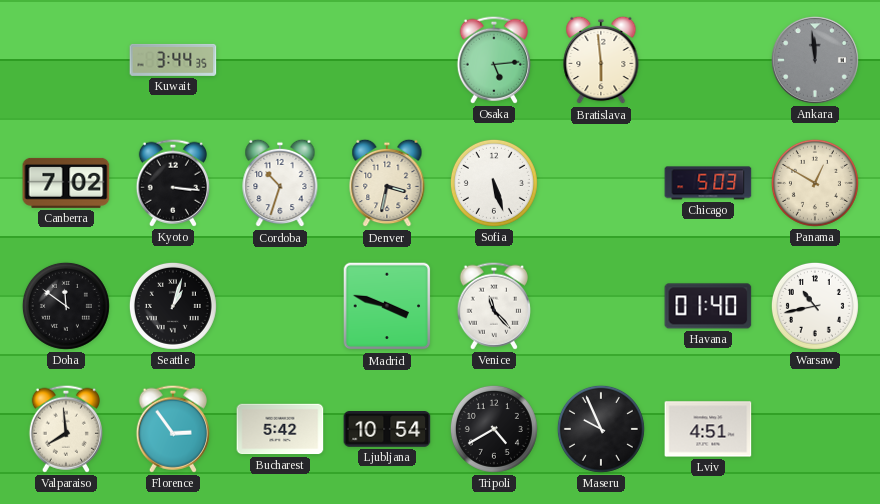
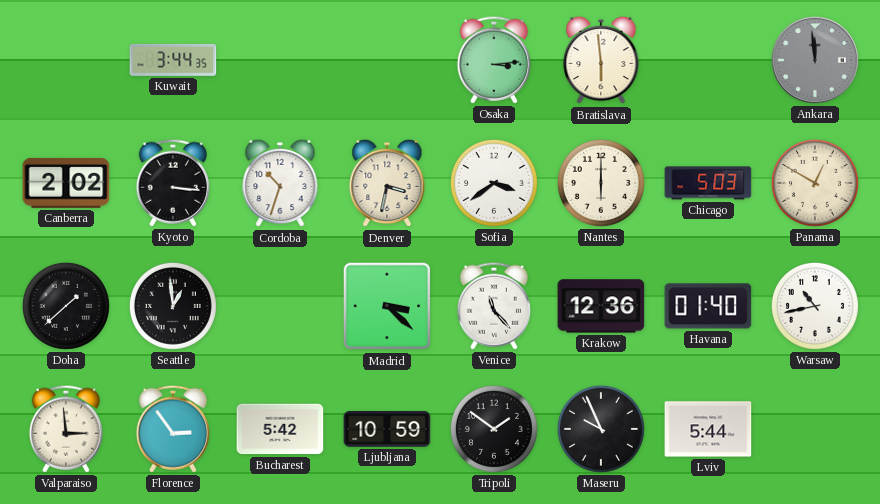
Osaka: 5:14 -> 3:14 (494, 60)
Canberra: 7:02 -> 2:02 (66, 183)
Sofia: 5:27 -> 3:39 (494, 183)
Nantes: none -> 6:00 (601, 183)
Doha: 11:51 -> 1:38 (66, 306)
Seattle: 1:03 -> 12:59 (173, 306)
Madrid: 3:48 -> 3:22 (387, 306)
Krakow: none -> 12:36 (601, 306)
Valparaiso: 7:59 -> 2:59 (66, 429)
Ljubljana: 10:54 -> 10:59 (387, 429)
Tripoli: 4:40 -> 1:51 (494, 429)
Lviv: 4:51 -> 5:44 (708, 429)
